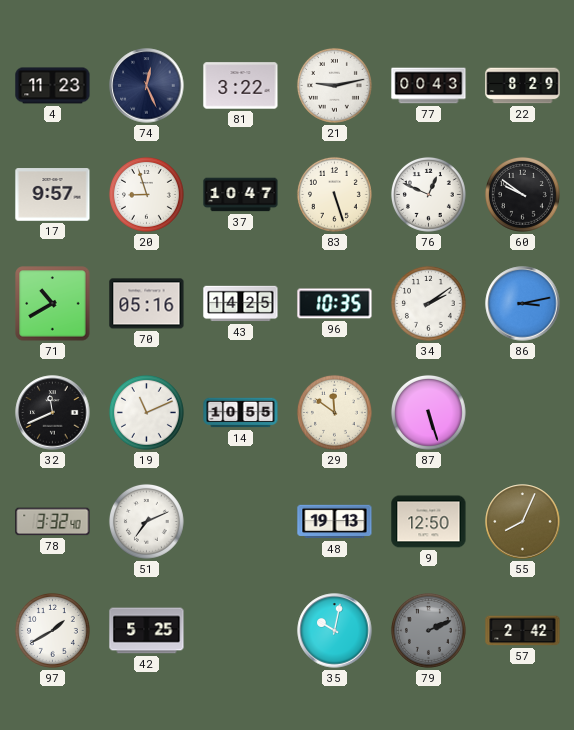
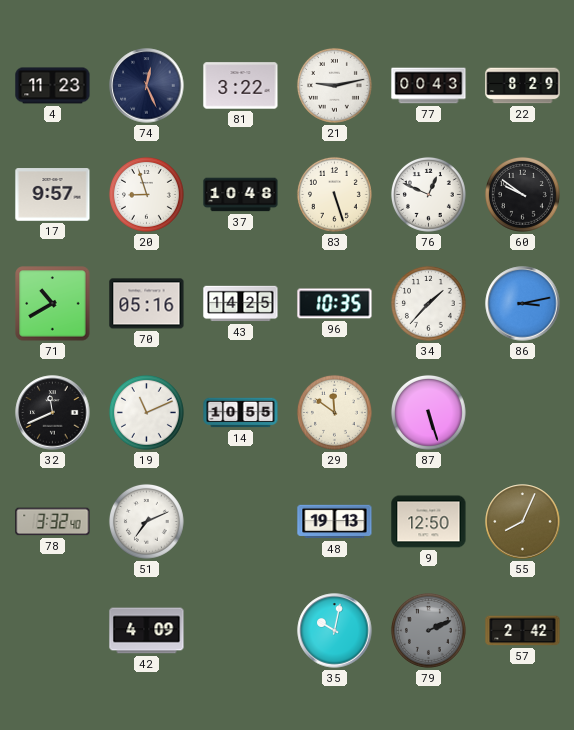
37: 10:47 -> 10:48 (241, 195)
34: 2:09 -> 1:37 (428, 303)
97: 1:40 -> none (52, 630)
42: 5:25 -> 4:09 (147, 631)
